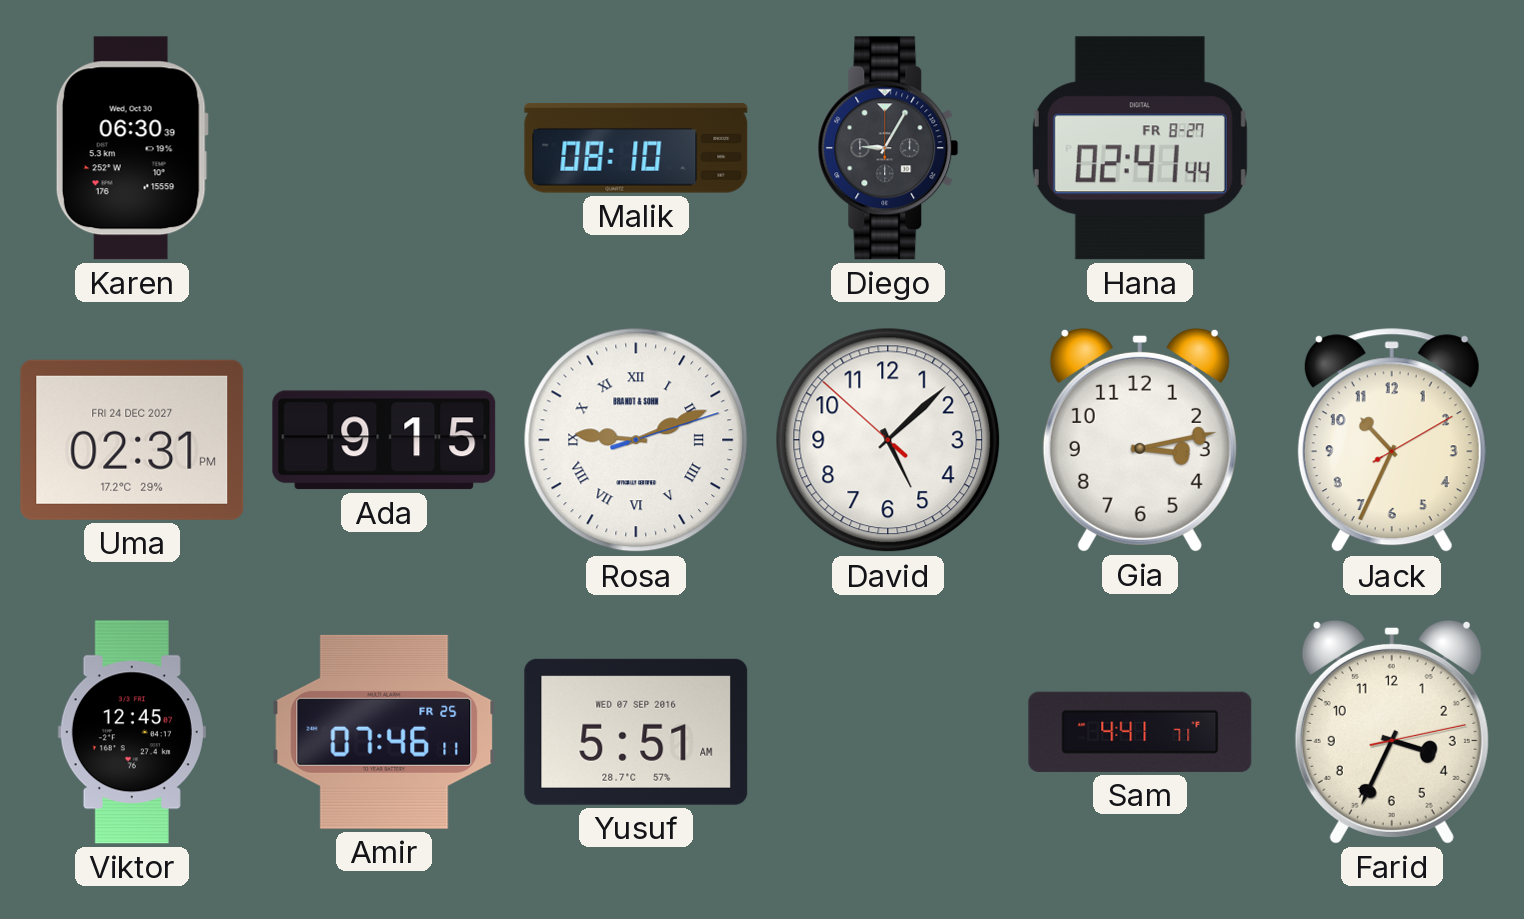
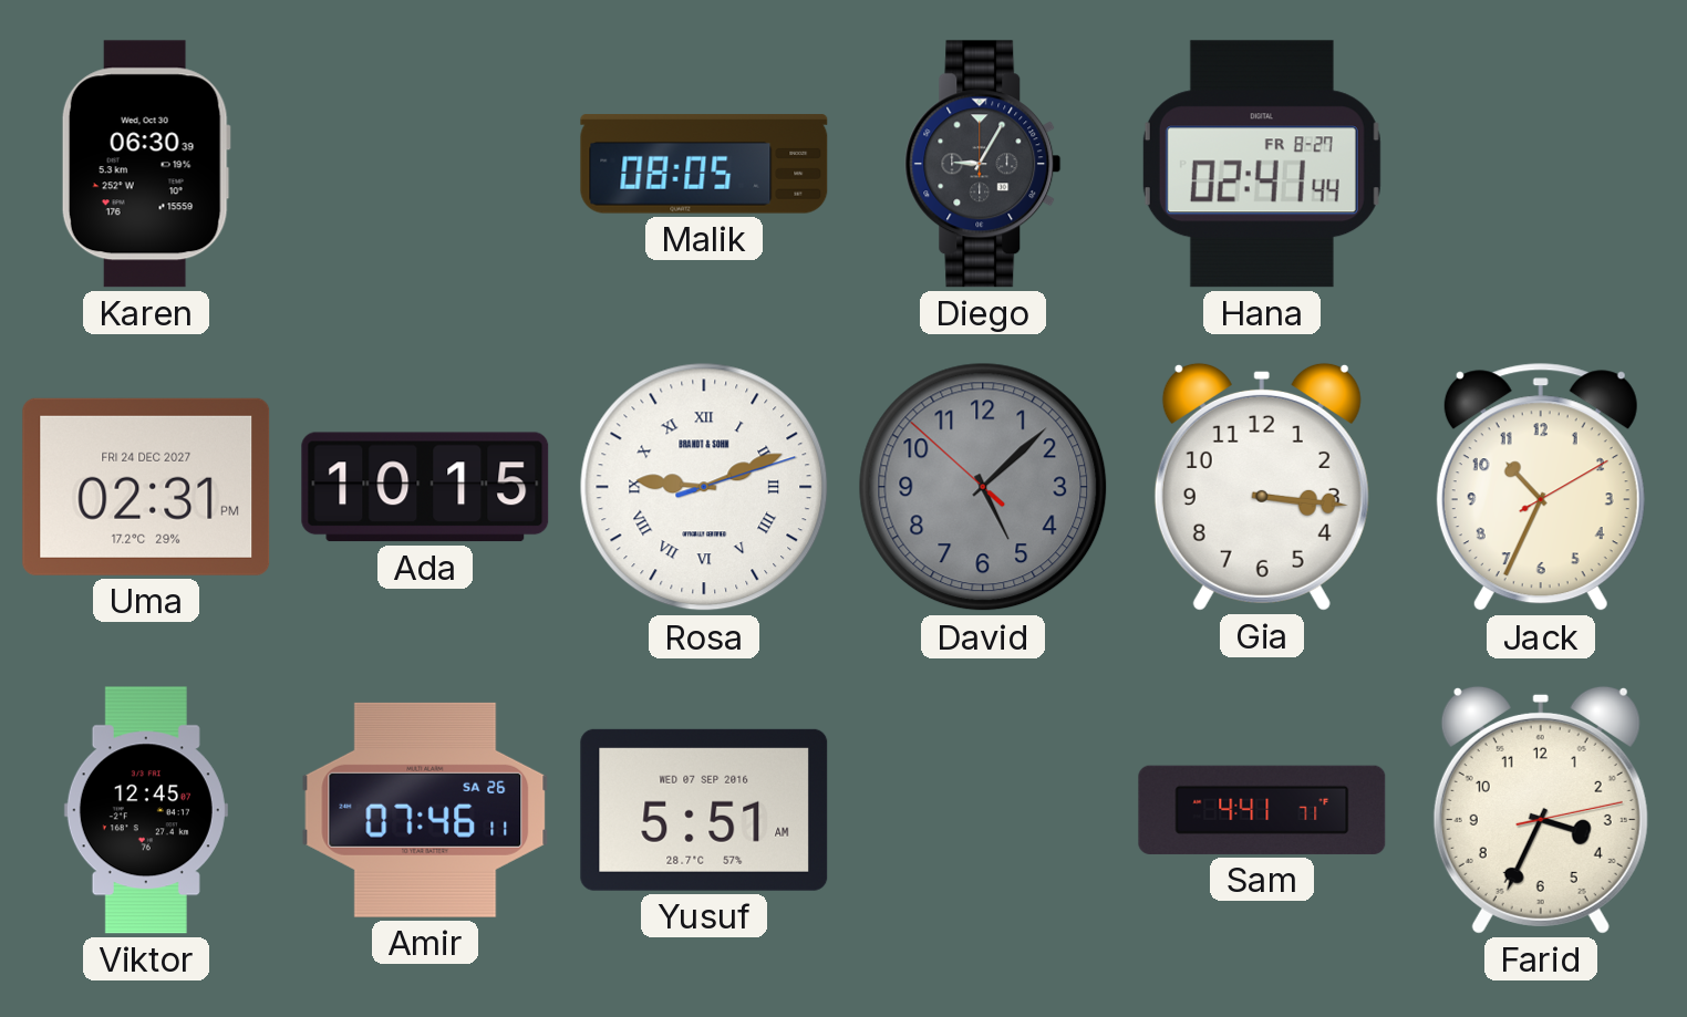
Malik: 08:10 -> 08:05 (704, 164)
Ada: 9:15 -> 10:15 (425, 487)
David dial: white -> grey (983, 487)
Gia: 3:13 -> 3:16 (1262, 487)
Amir date: FR 25 -> SA 26 (425, 810)
